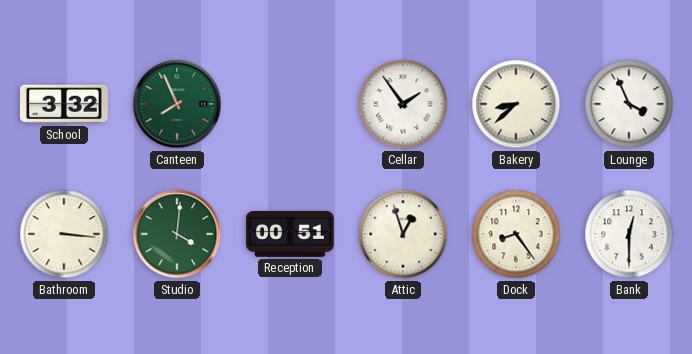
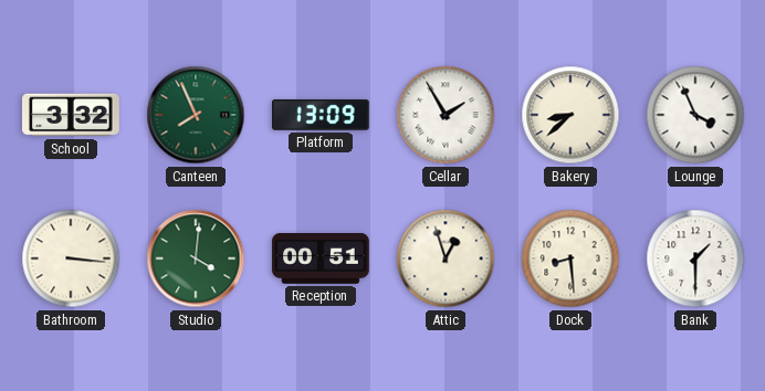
Platform: none -> 13:09 (322, 115)
Cellar: 1:54 -> 1:55 (446, 115)
Dock: 8:24 -> 8:29 (570, 258)
Bank: 12:30 -> 1:30 (695, 258)
